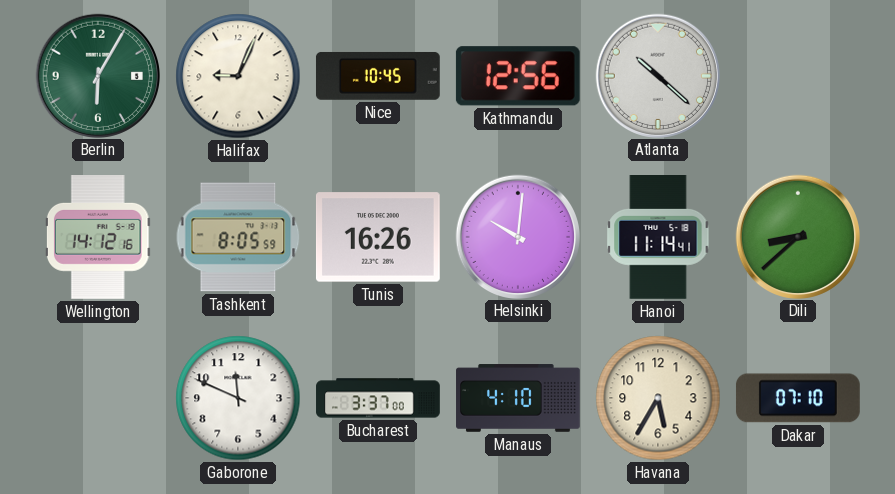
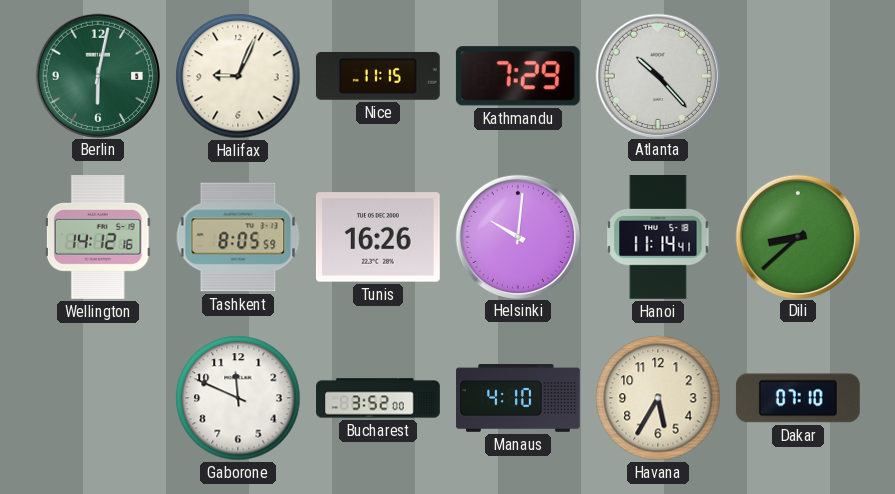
Berlin: 6:05 -> 6:02 (97, 75)
Nice: 10:45 -> 11:15 (378, 76)
Kathmandu: 12:56 -> 7:29 (518, 76)
Atlanta: 10:22 -> 10:23 (657, 75)
Bucharest: 3:37 -> 3:52 (378, 398)
